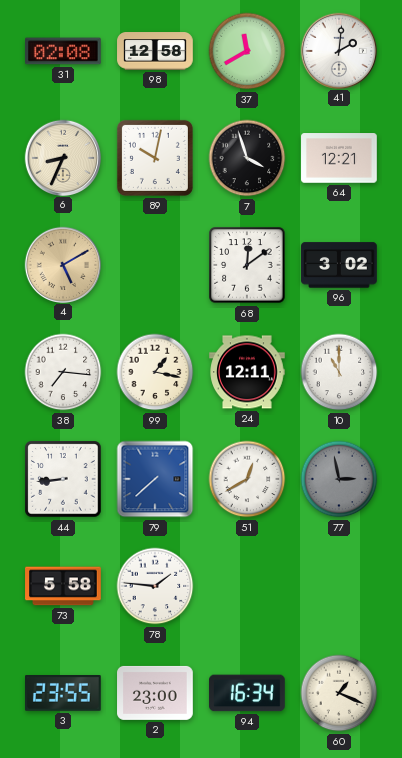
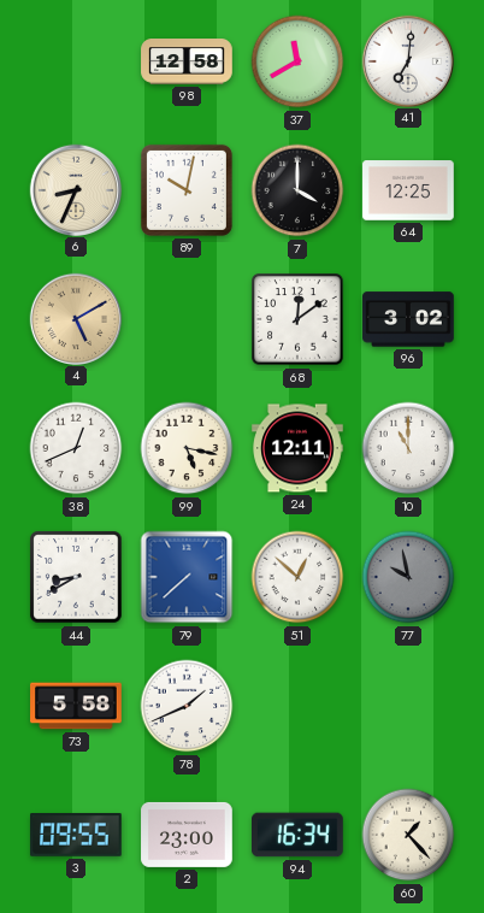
31: 02:08 -> none (64, 51)
41: 2:01 -> 7:01 (407, 60)
7: 3:57 -> 4:00 (297, 190)
64: 12:21 -> 12:25 (408, 190)
38: 7:16 -> 12:41 (76, 448)
99: 1:17 -> 5:17 (187, 448)
44: 8:44 -> 8:40 (76, 577)
51: 12:40 -> 12:52 (297, 577)
77: 2:58 -> 9:58 (408, 577)
78: 1:46 -> 1:41 (187, 706)
3: 23:55 -> 09:55 (77, 835)
60: 1:19 -> 1:23 (408, 835)
